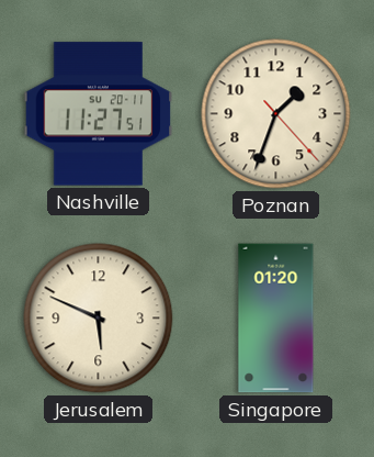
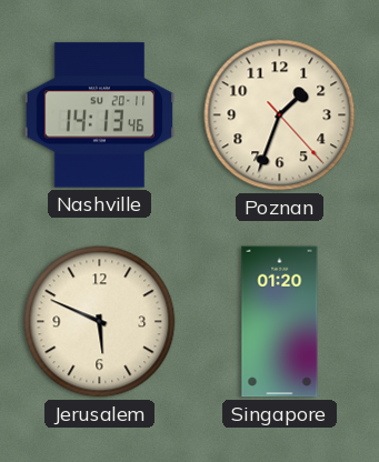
Nashville: 11:27 -> 14:13 (100, 115)
